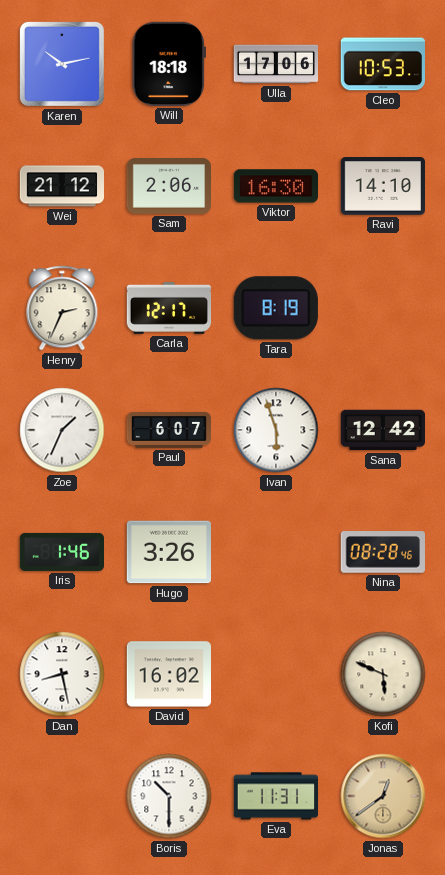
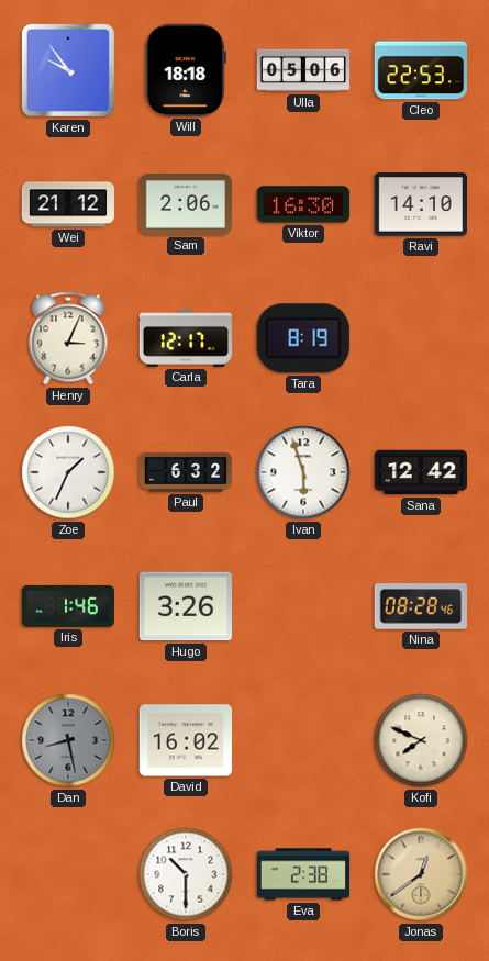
Karen: 10:13 -> 9:54 (68, 70)
Ulla: 17:06 -> 05:06 (302, 70)
Cleo: 10:53 -> 22:53 (420, 70)
Henry: 2:34 -> 3:04 (68, 338)
Paul: 6:07 -> 6:32 (186, 472)
Dan dial: white -> grey (68, 740)
Kofi: 5:49 -> 7:49 (421, 740)
Eva: 11:31 -> 2:38 (302, 874)
